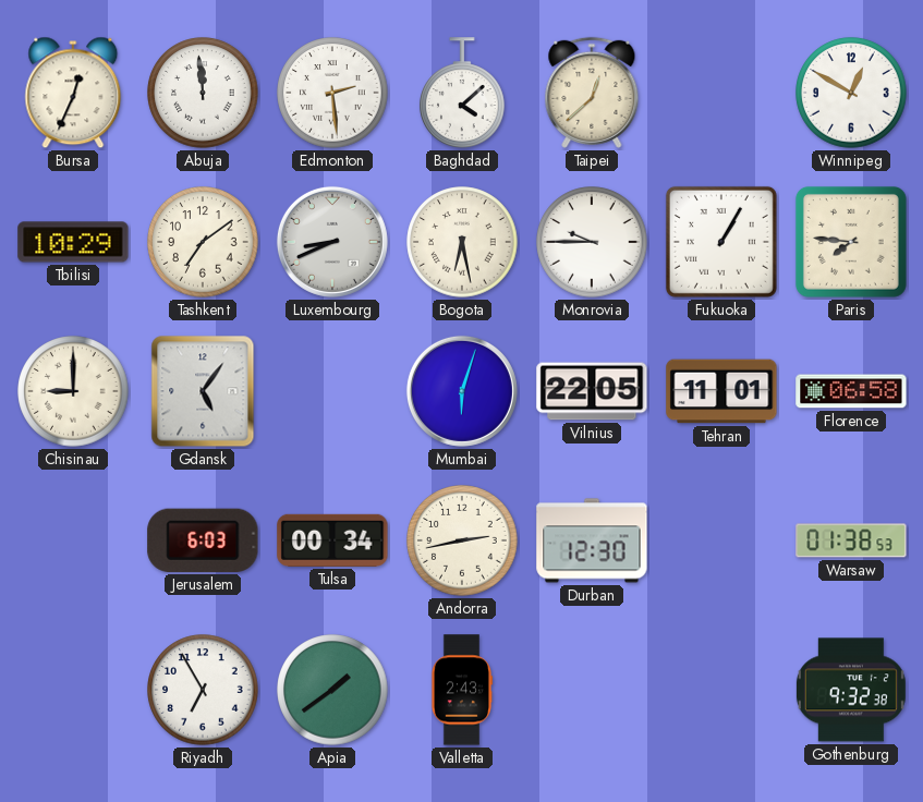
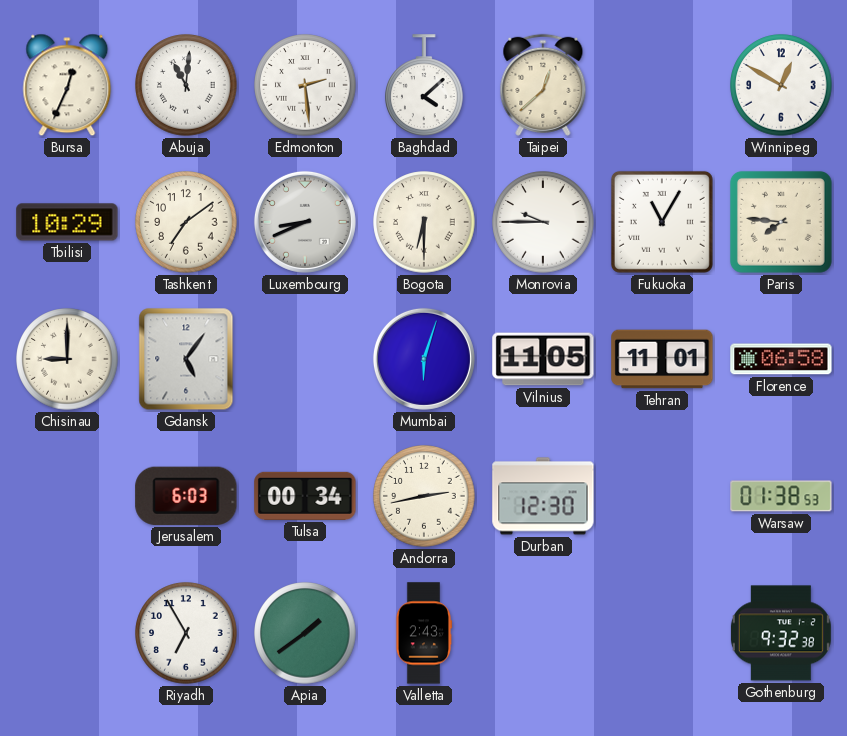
Abuja: 11:59 -> 11:01 (186, 85)
Bogota: 6:28 -> 6:30 (424, 222)
Fukuoka: 1:05 -> 11:05 (662, 222)
Vilnius: 22:05 -> 11:05 (543, 359)
